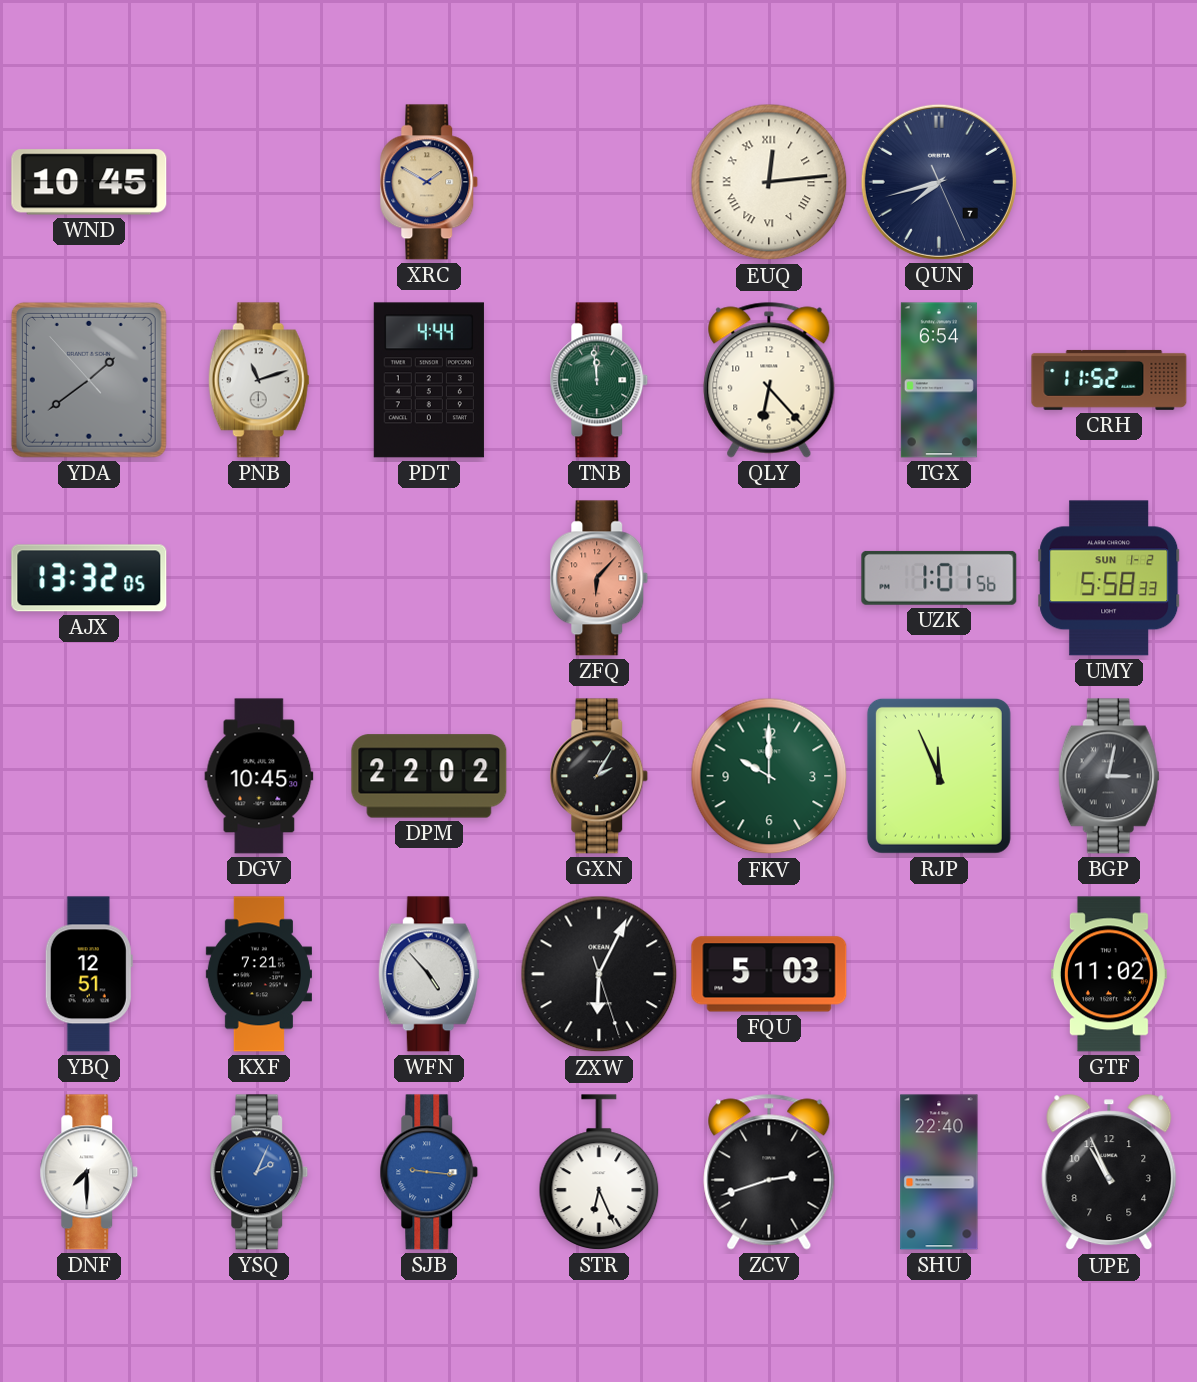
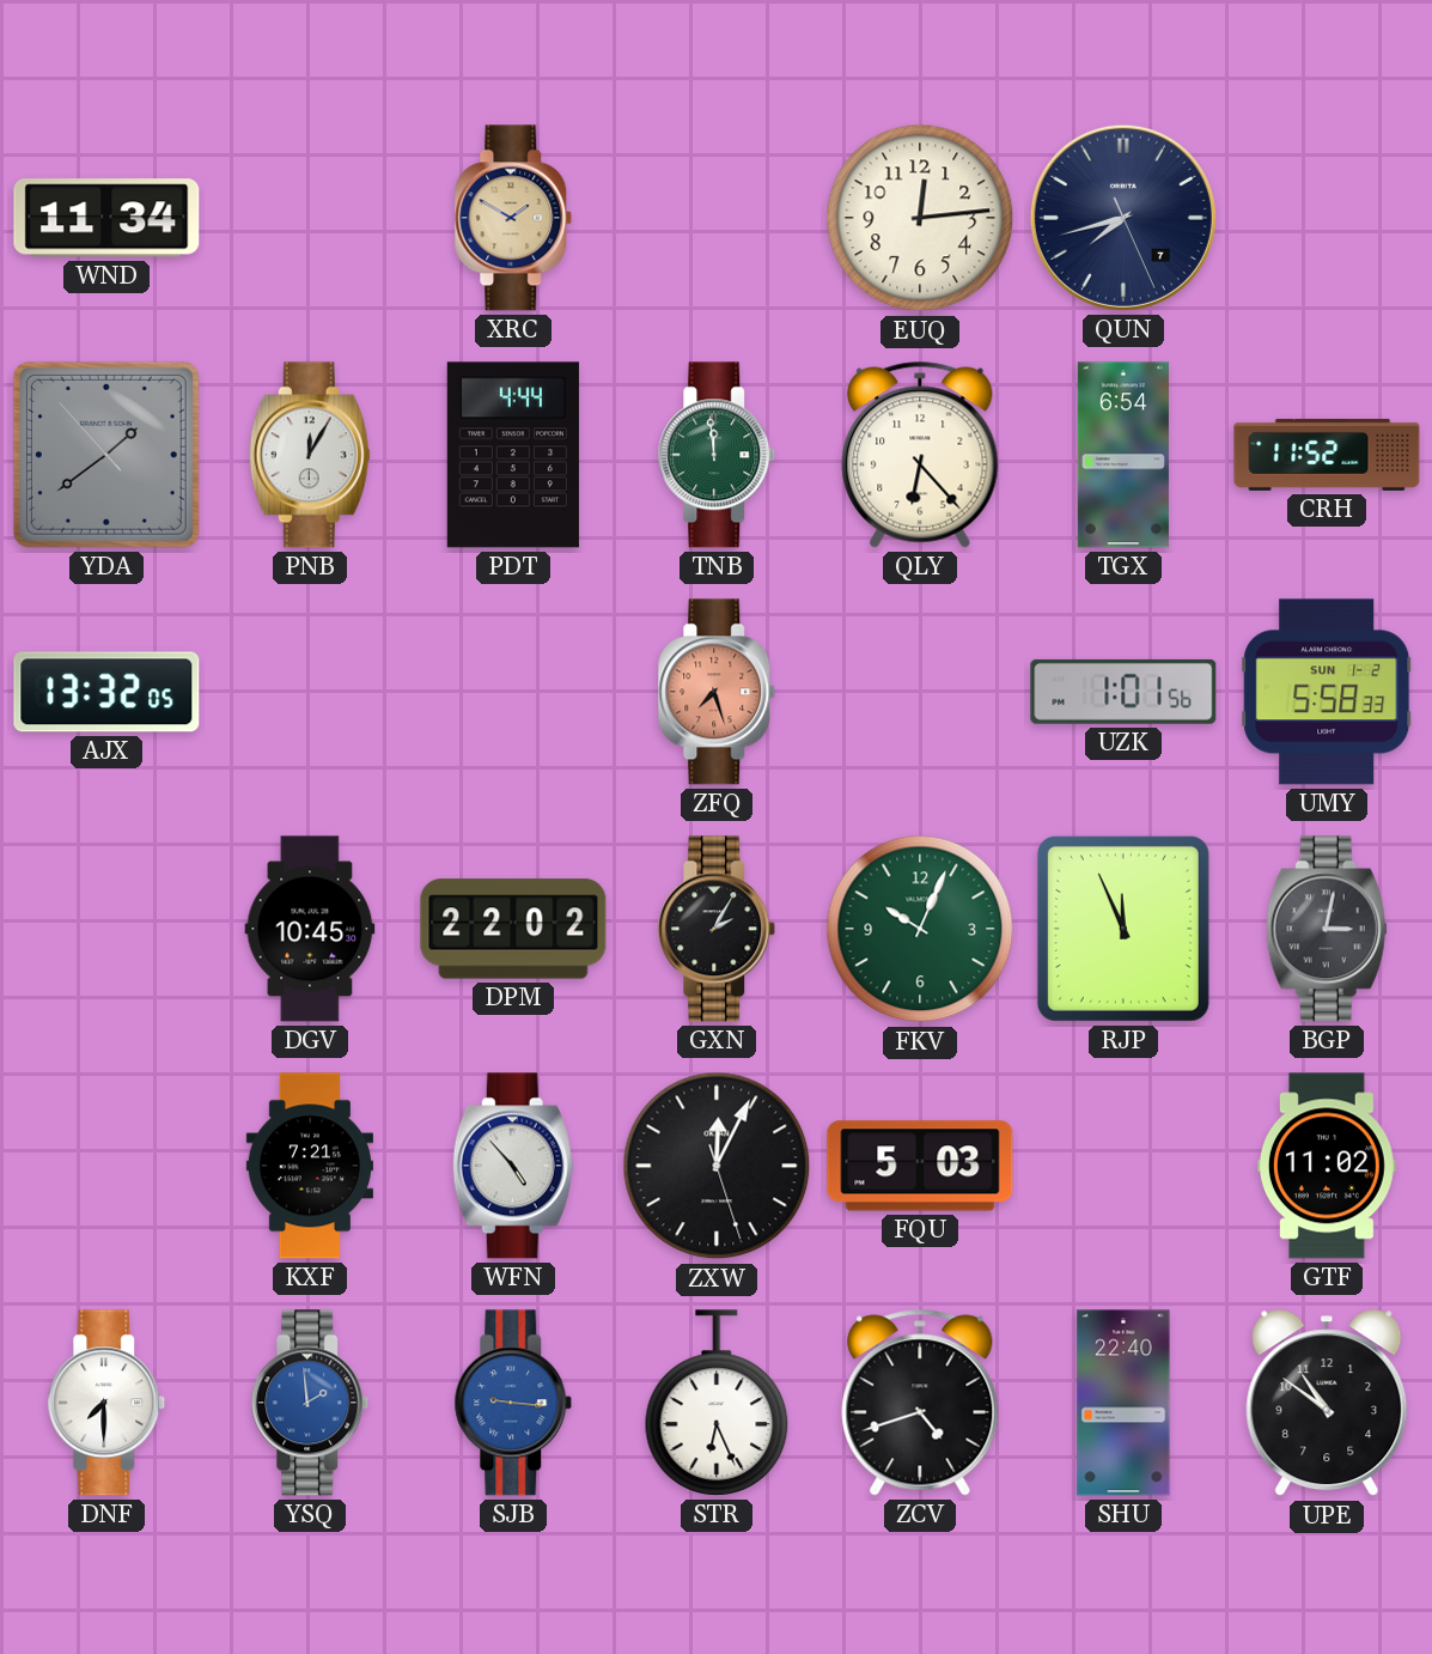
WND: 10:45 -> 11:34 (106, 218)
EUQ numerals: Roman -> Arabic (920, 218)
PNB: 11:12 -> 12:05 (310, 455)
ZFQ: 6:07 -> 7:27 (717, 692)
FKV: 10:00 -> 10:04 (920, 929)
YBQ: 12:51 -> none (89, 974)
ZXW: 6:04 -> 12:04 (717, 1166)
YSQ: 2:04 -> 1:59 (310, 1403)
ZCV: 2:42 -> 4:42 (920, 1403)
UPE: 10:56 -> 10:51 (1327, 1404)
